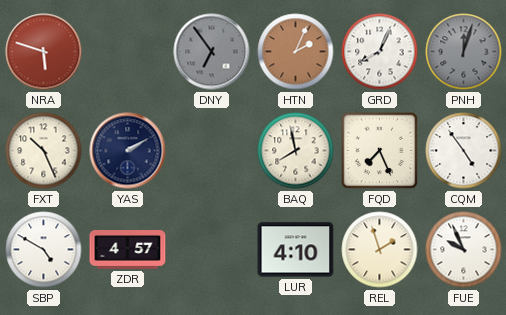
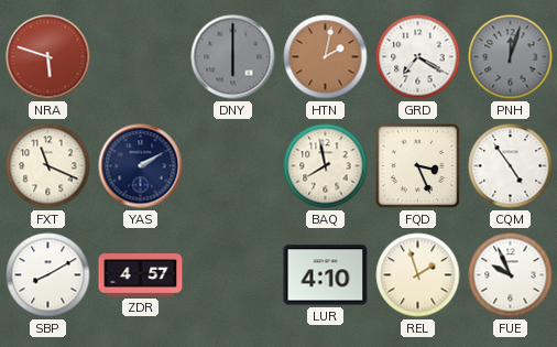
DNY: 6:54 -> 6:00 (233, 57)
HTN: 2:04 -> 2:02 (326, 57)
GRD: 8:04 -> 7:20 (418, 57)
FXT: 10:26 -> 11:19 (48, 166)
FQD: 7:26 -> 3:26 (418, 166)
SBP: 4:50 -> 8:10 (48, 275)
